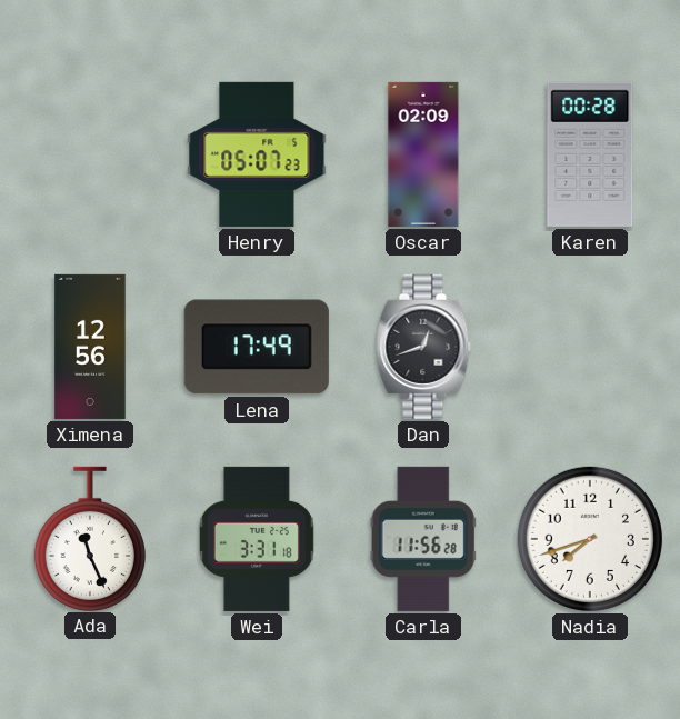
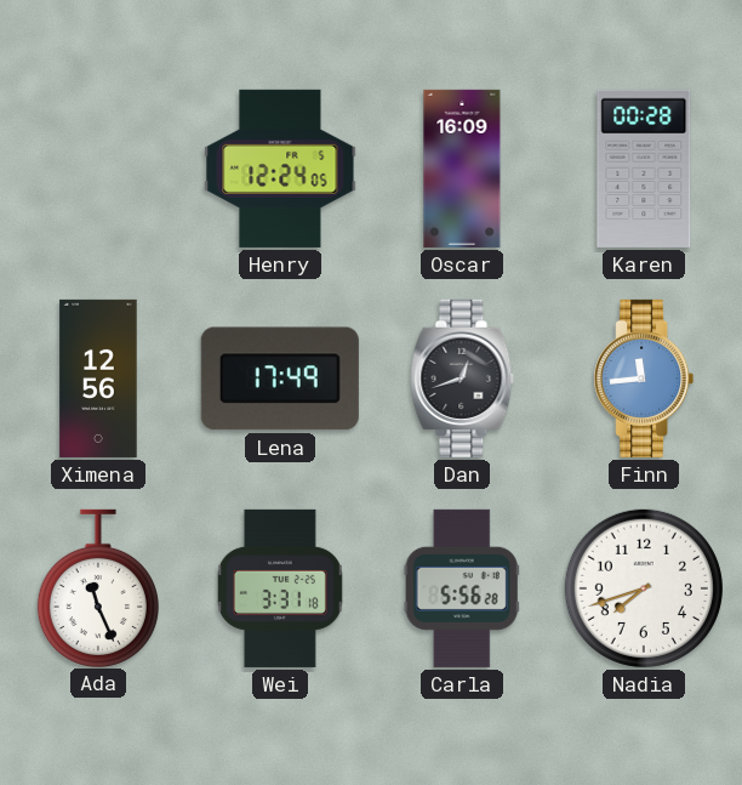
Henry: 05:07 -> 12:24 (280, 169)
Oscar: 02:09 -> 16:09 (462, 169)
Finn: none -> 11:44 (644, 379)
Carla: 11:56 -> 5:56 (462, 588)
